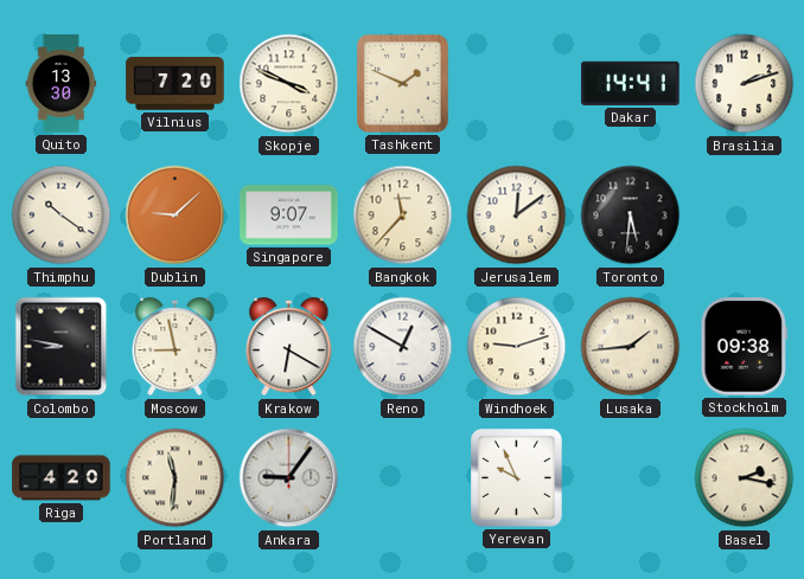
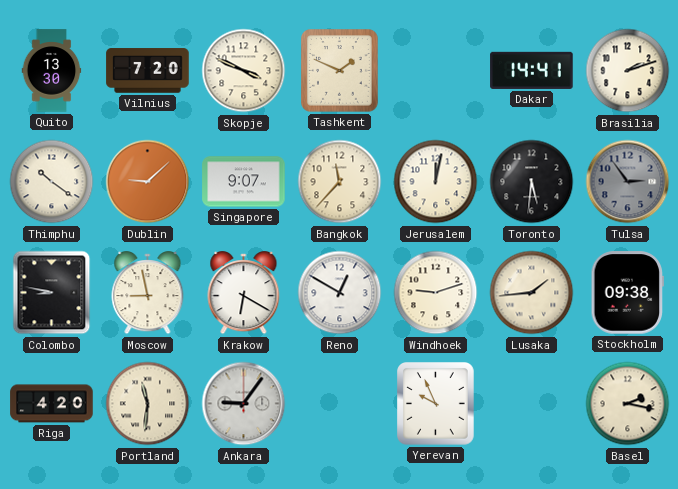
Jerusalem: 12:09 -> 12:02 (436, 182)
Tulsa: none -> 2:54 (628, 182)
